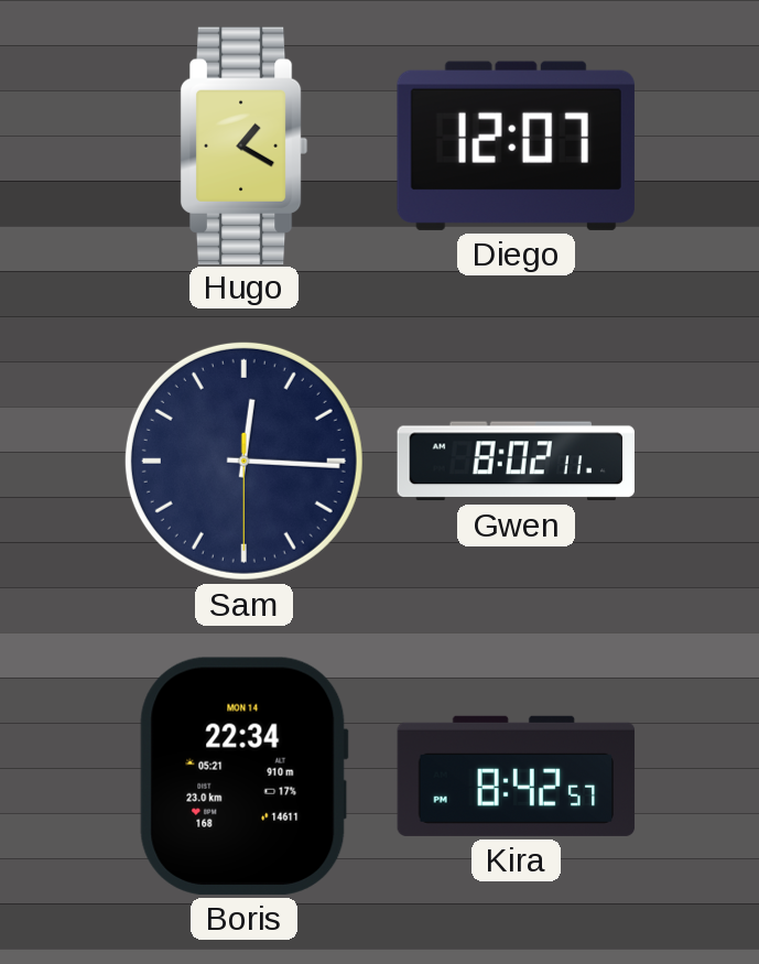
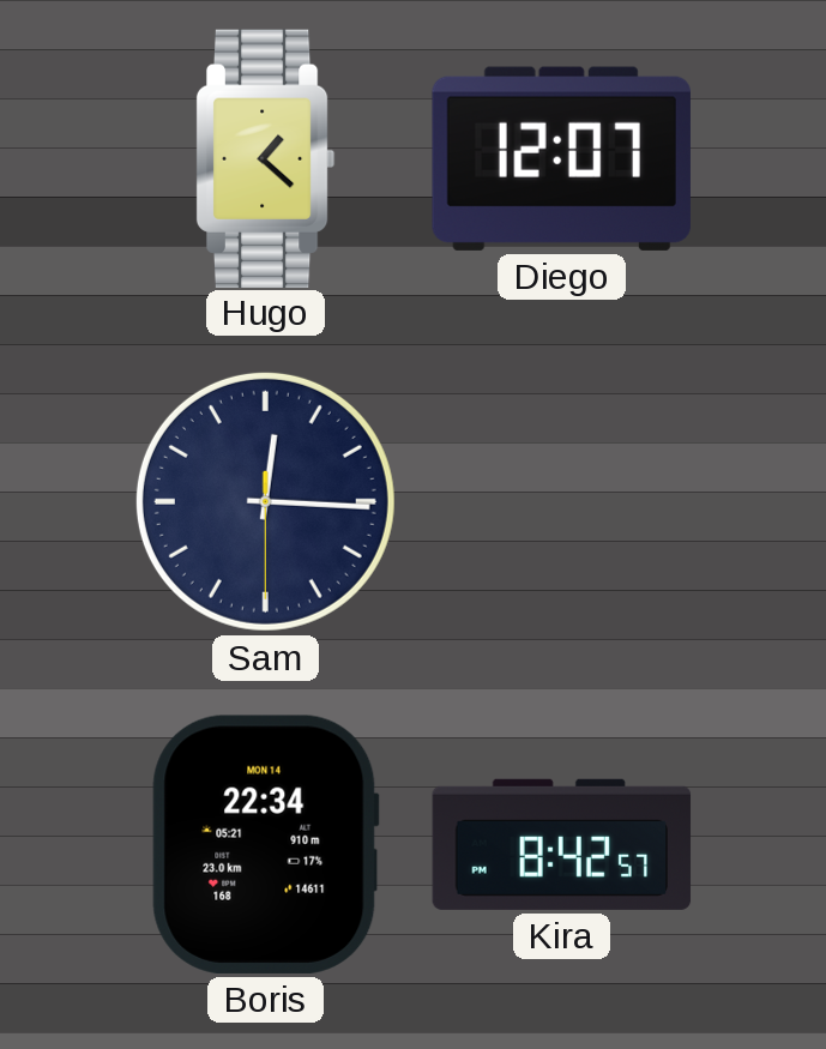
Hugo: 1:20 -> 1:22 (265, 158)
Gwen: 8:02 -> none (516, 462)
